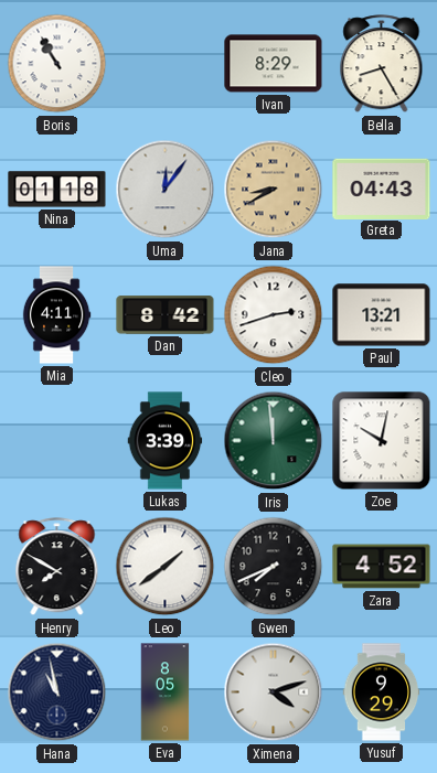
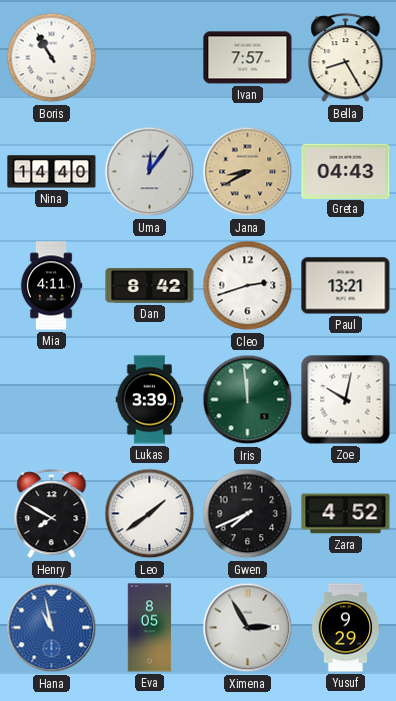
Ivan: 8:29 -> 7:57 (248, 58)
Nina: 01:18 -> 14:40 (52, 172)
Hana dial: navy -> blue (52, 628)
Ximena: 4:12 -> 2:55 (248, 628)
